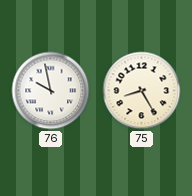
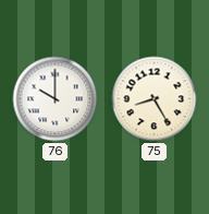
76: 9:58 -> 10:00 (56, 99)
